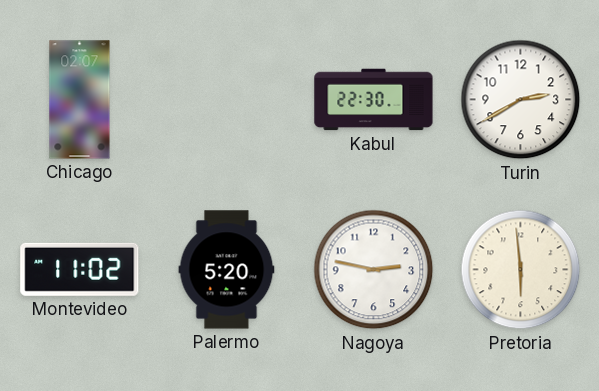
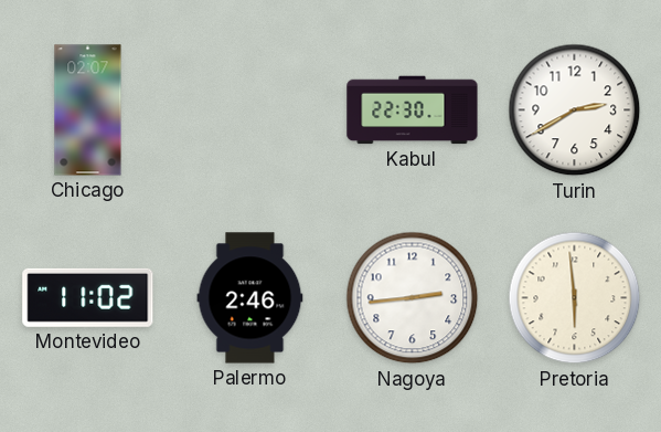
Palermo: 5:20 -> 2:46 (250, 298)
Nagoya: 2:47 -> 2:44 (413, 298)
